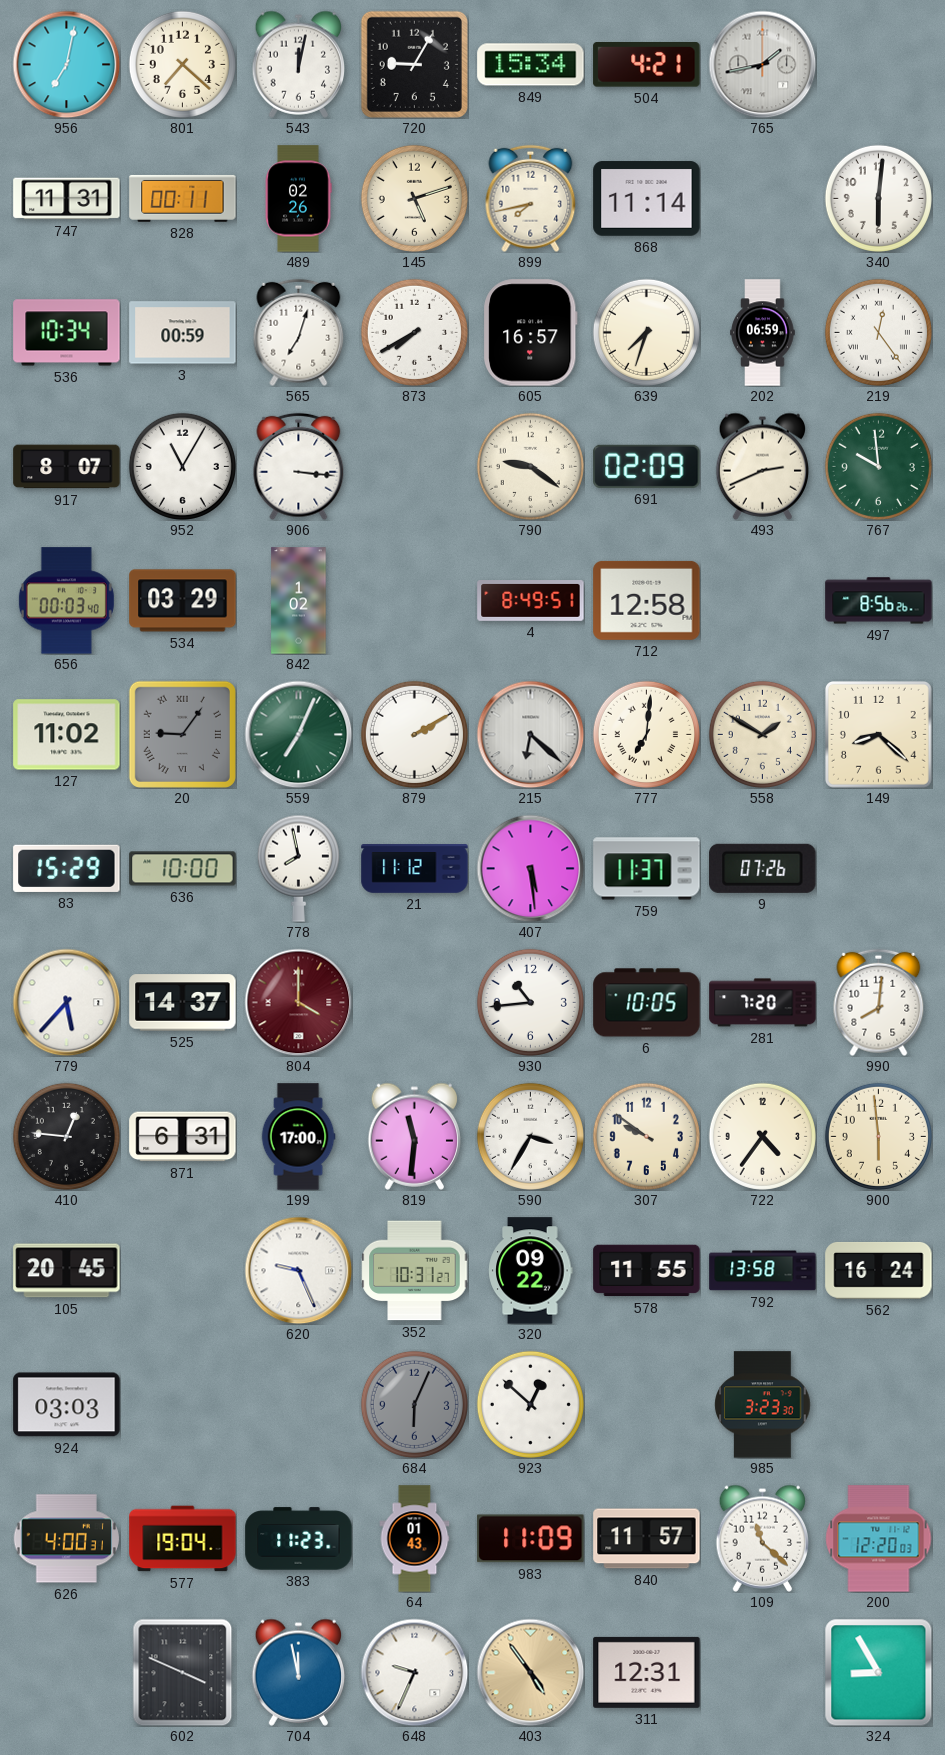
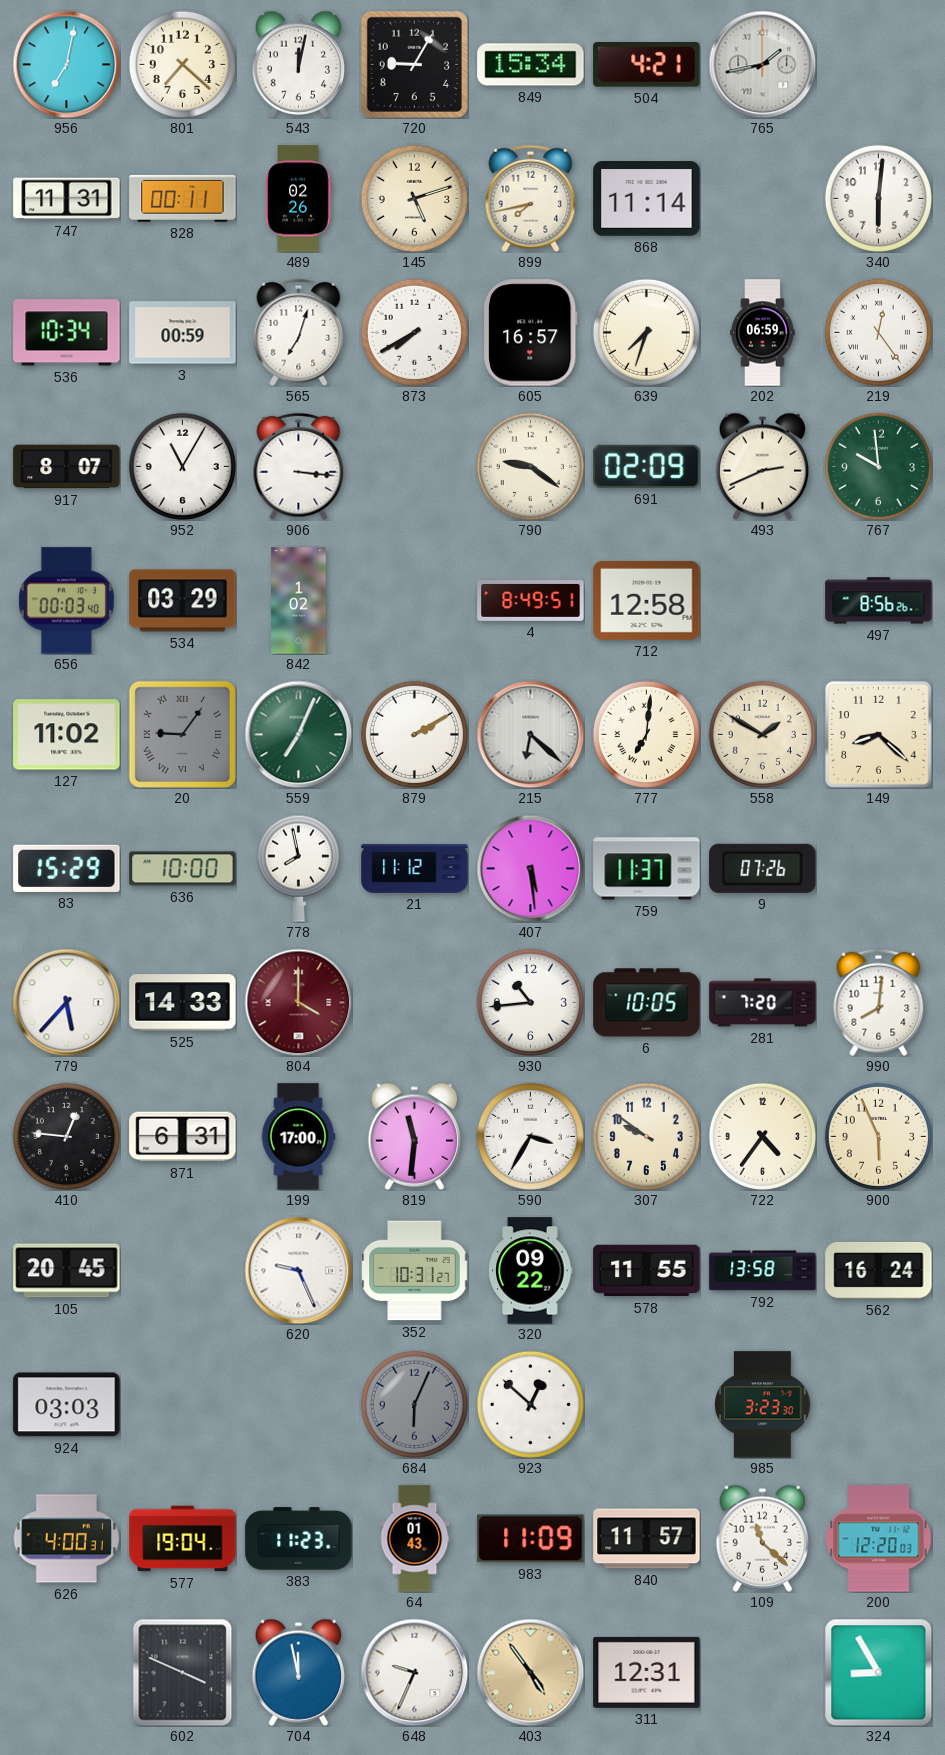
525: 14:37 -> 14:33 (183, 1003)
900: 5:59 -> 5:56 (878, 1136)
